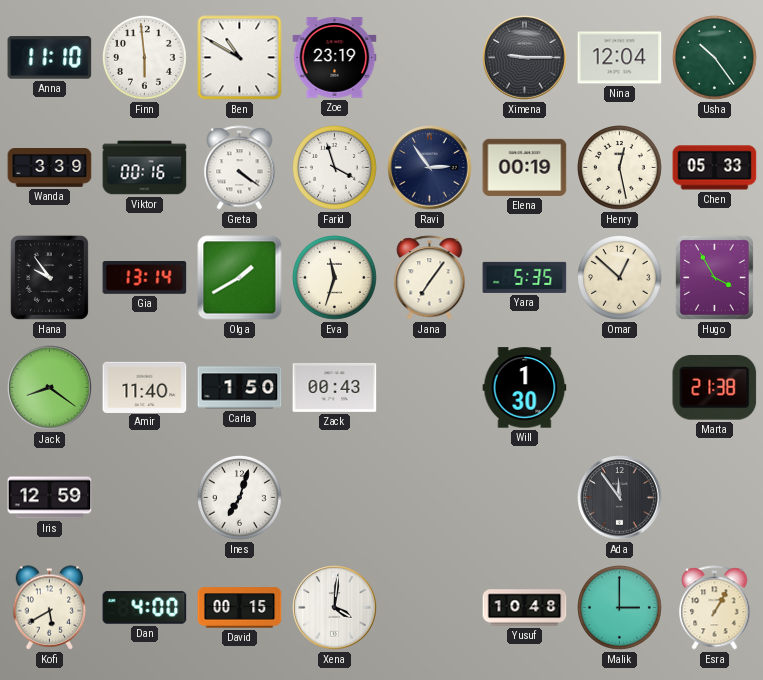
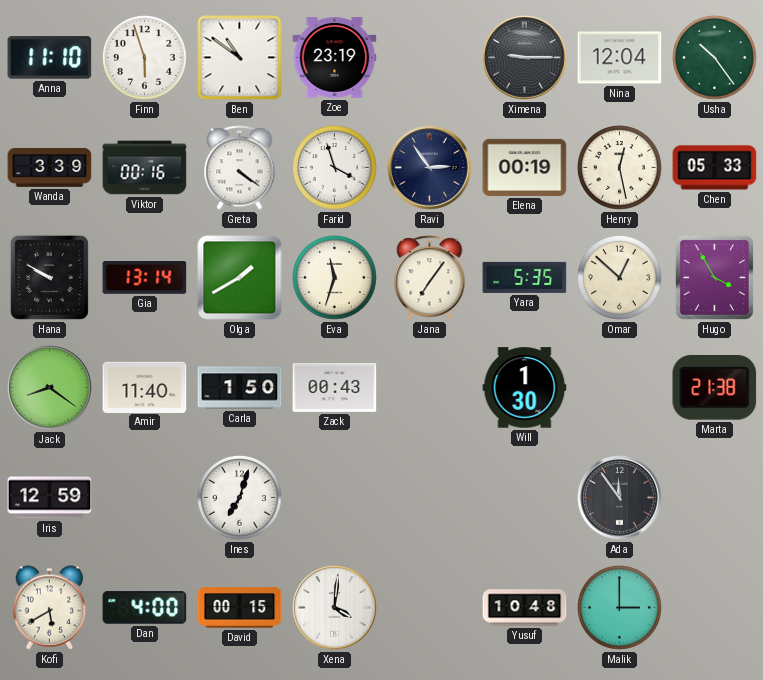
Finn: 5:59 -> 5:57 (145, 58)
Ben: 10:50 -> 10:51 (240, 58)
Hana: 9:54 -> 9:50 (49, 277)
Esra: 1:05 -> none (715, 608)
